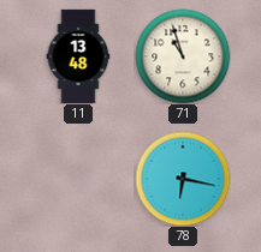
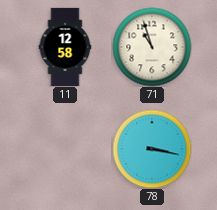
11: 13:48 -> 12:58 (65, 46)
78: 6:17 -> 3:17 (152, 149)
